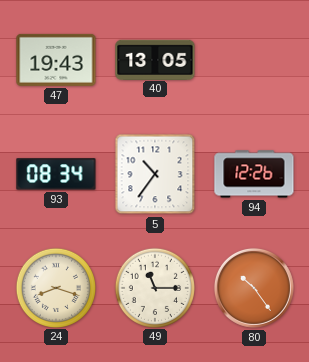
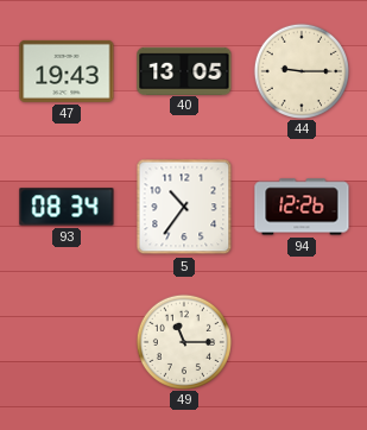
44: none -> 9:15 (300, 70)
24: 8:18 -> none (55, 287)
80: 10:24 -> none (254, 288)
